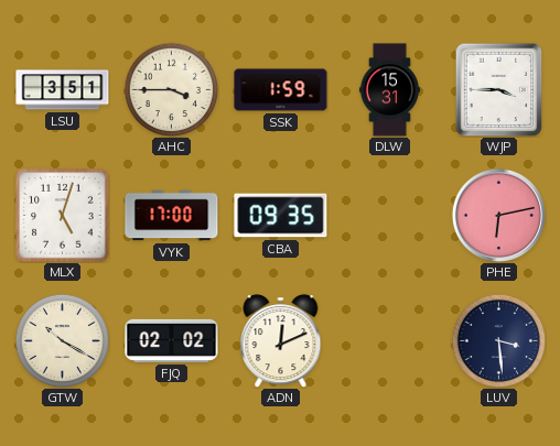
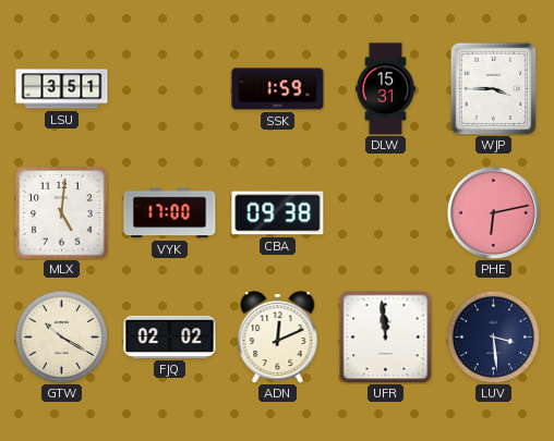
AHC: 3:45 -> none (171, 89)
MLX: 5:03 -> 5:01 (62, 213)
CBA: 09:35 -> 09:38 (278, 213)
UFR: none -> 11:59 (386, 338)
